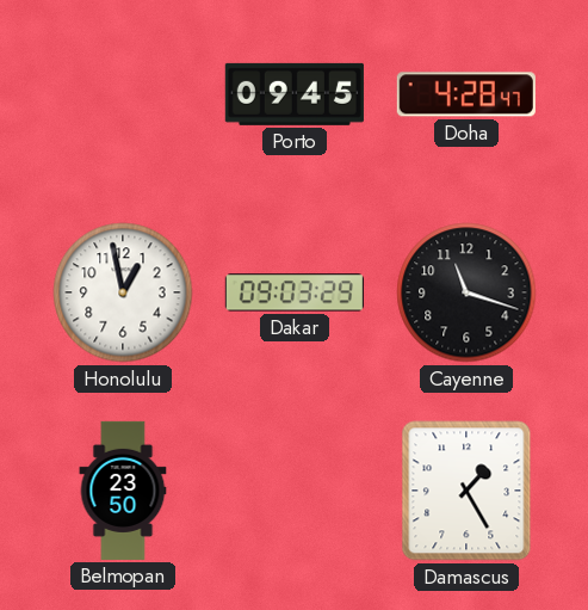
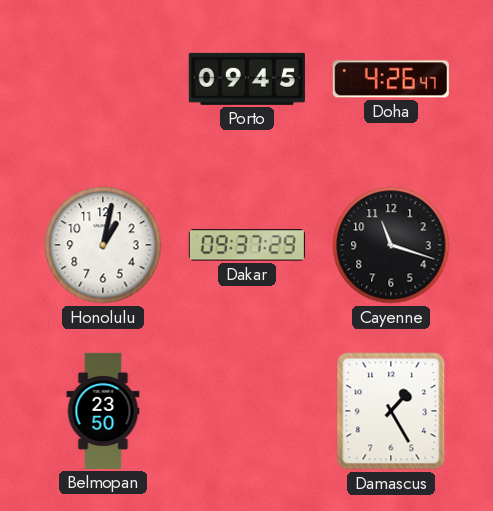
Doha: 4:28 -> 4:26 (391, 79)
Honolulu: 12:58 -> 1:02 (103, 245)
Dakar: 09:03 -> 09:37 (247, 245)
